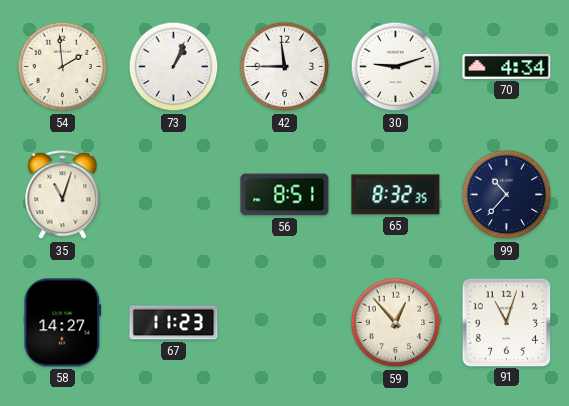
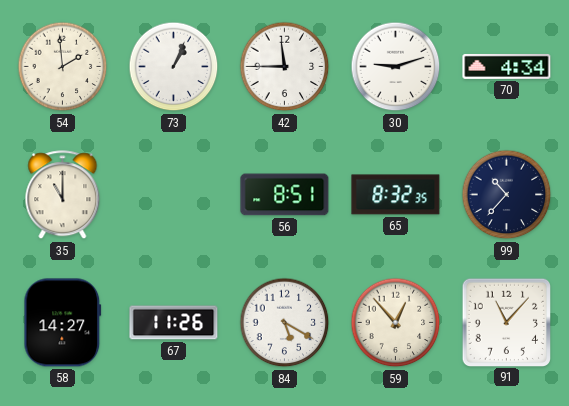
35: 11:03 -> 11:00 (63, 195)
67: 11:23 -> 11:26 (174, 323)
84: none -> 5:20 (285, 323)
91: 11:03 -> 11:07 (506, 322)
